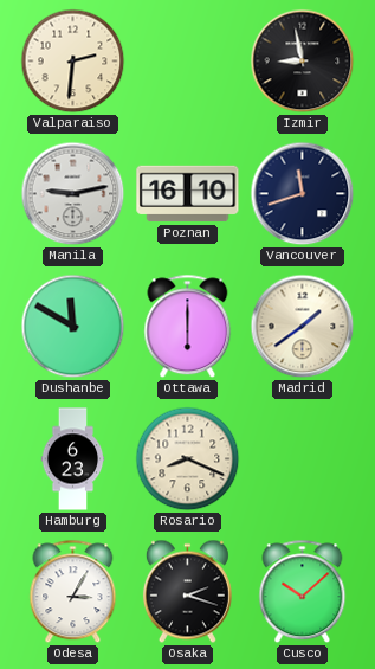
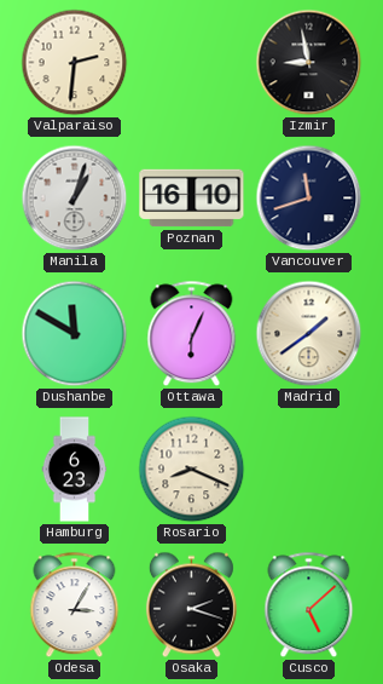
Manila: 9:13 -> 1:03 (75, 199)
Ottawa: 6:00 -> 6:04 (192, 334)
Cusco: 10:08 -> 5:08 (309, 605)
